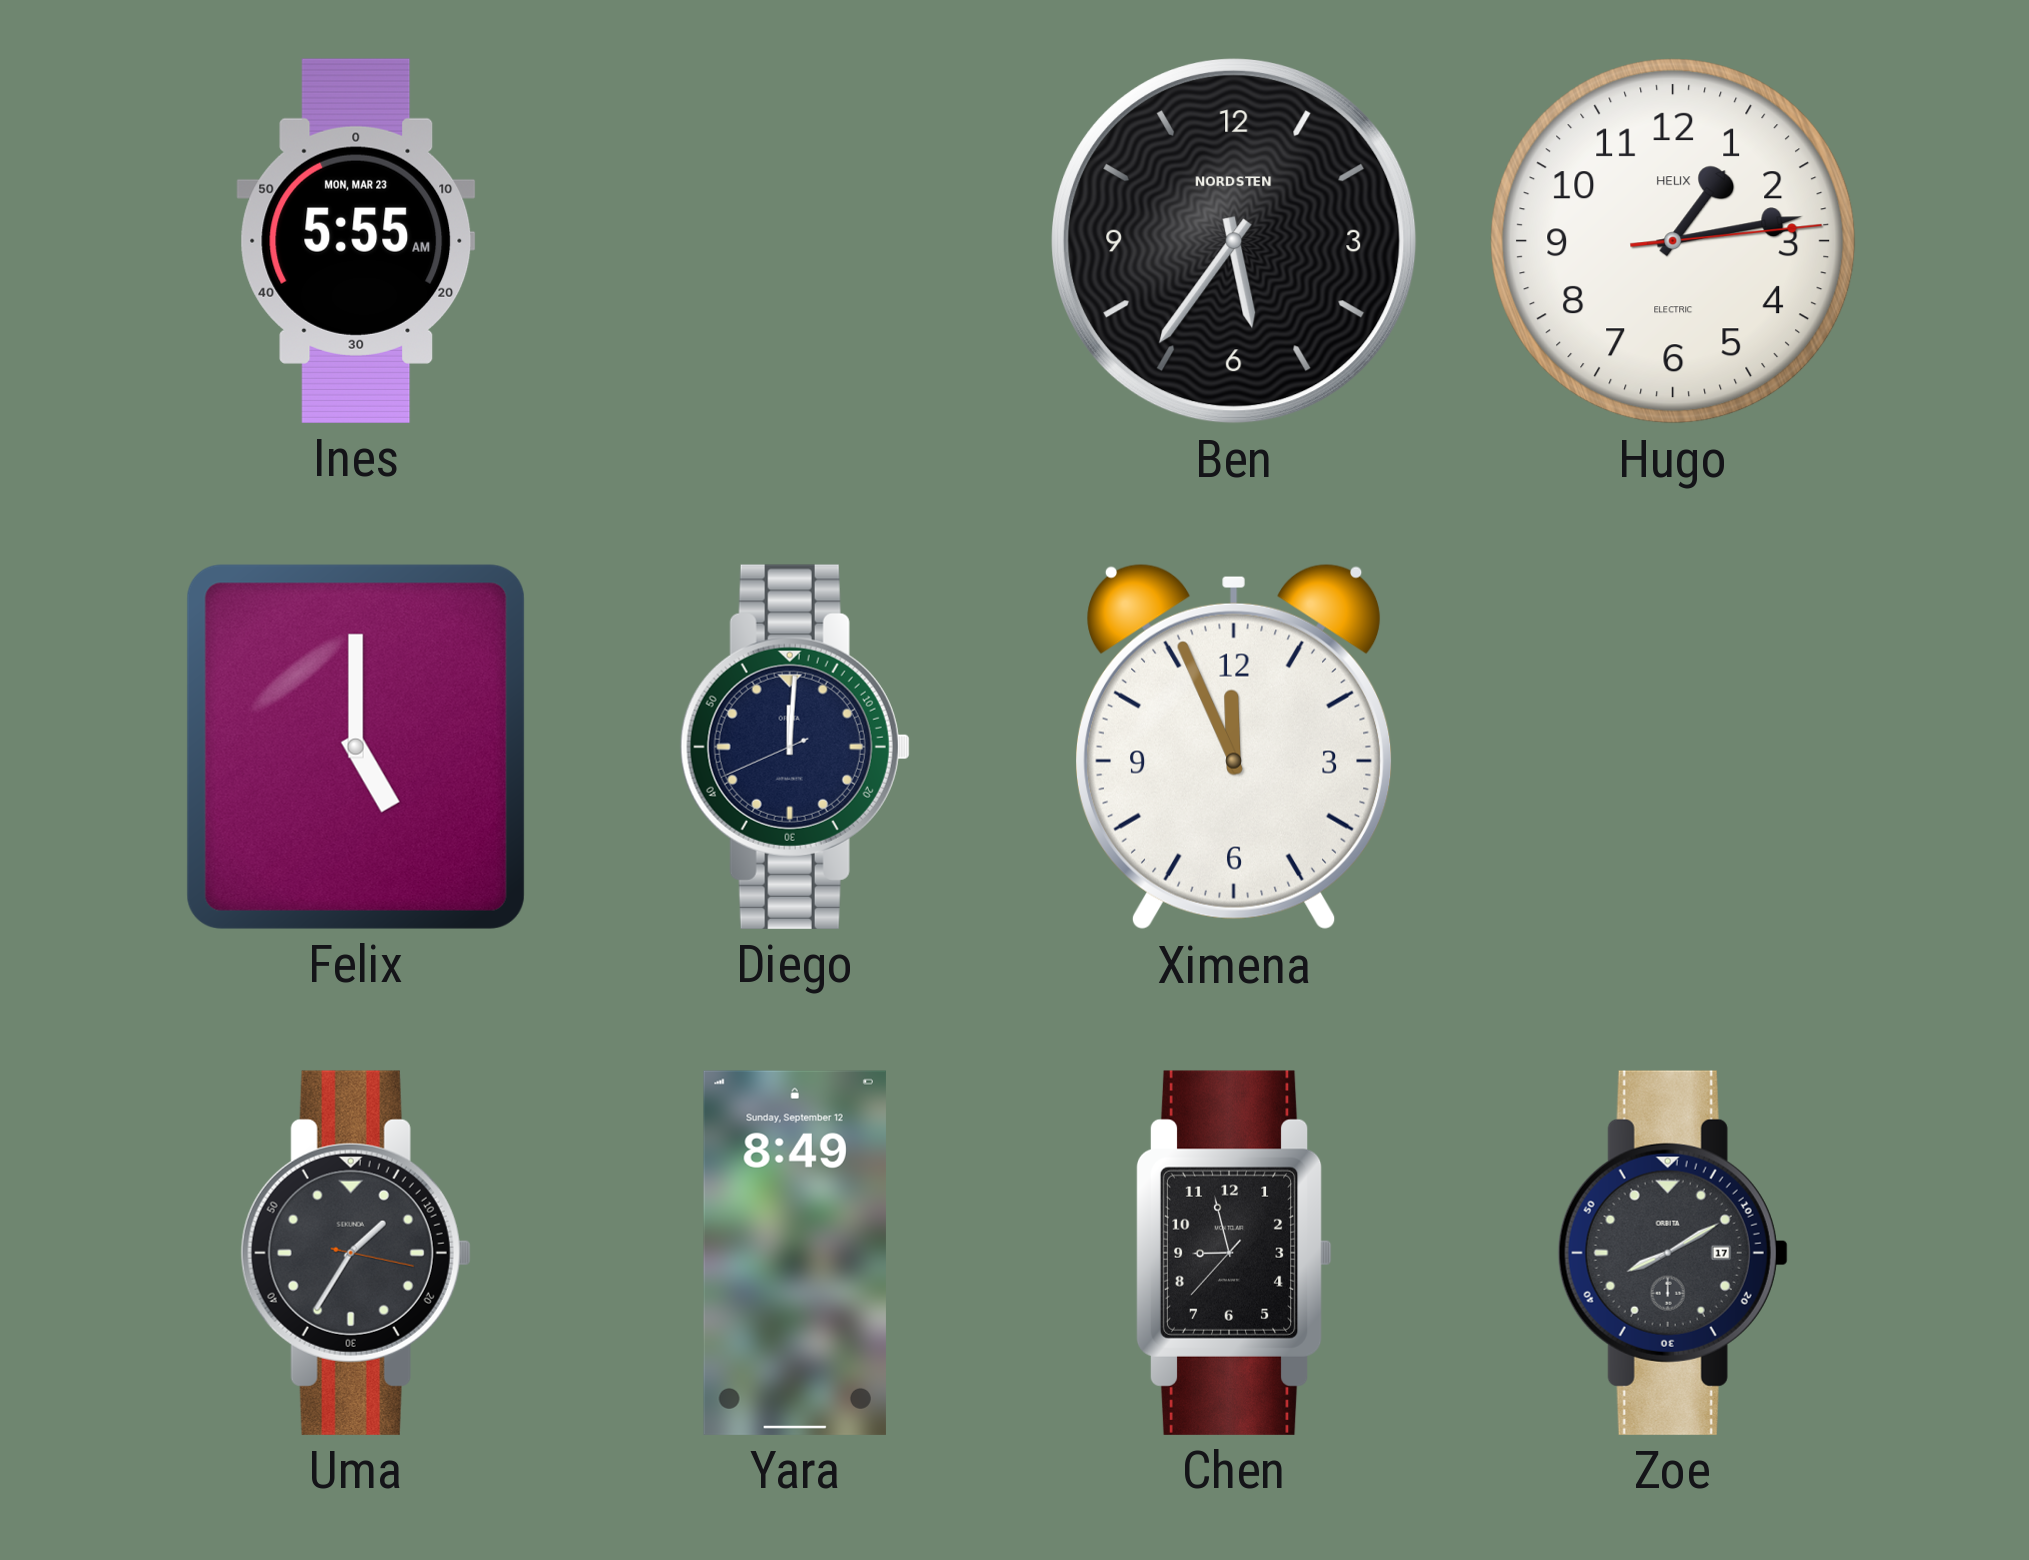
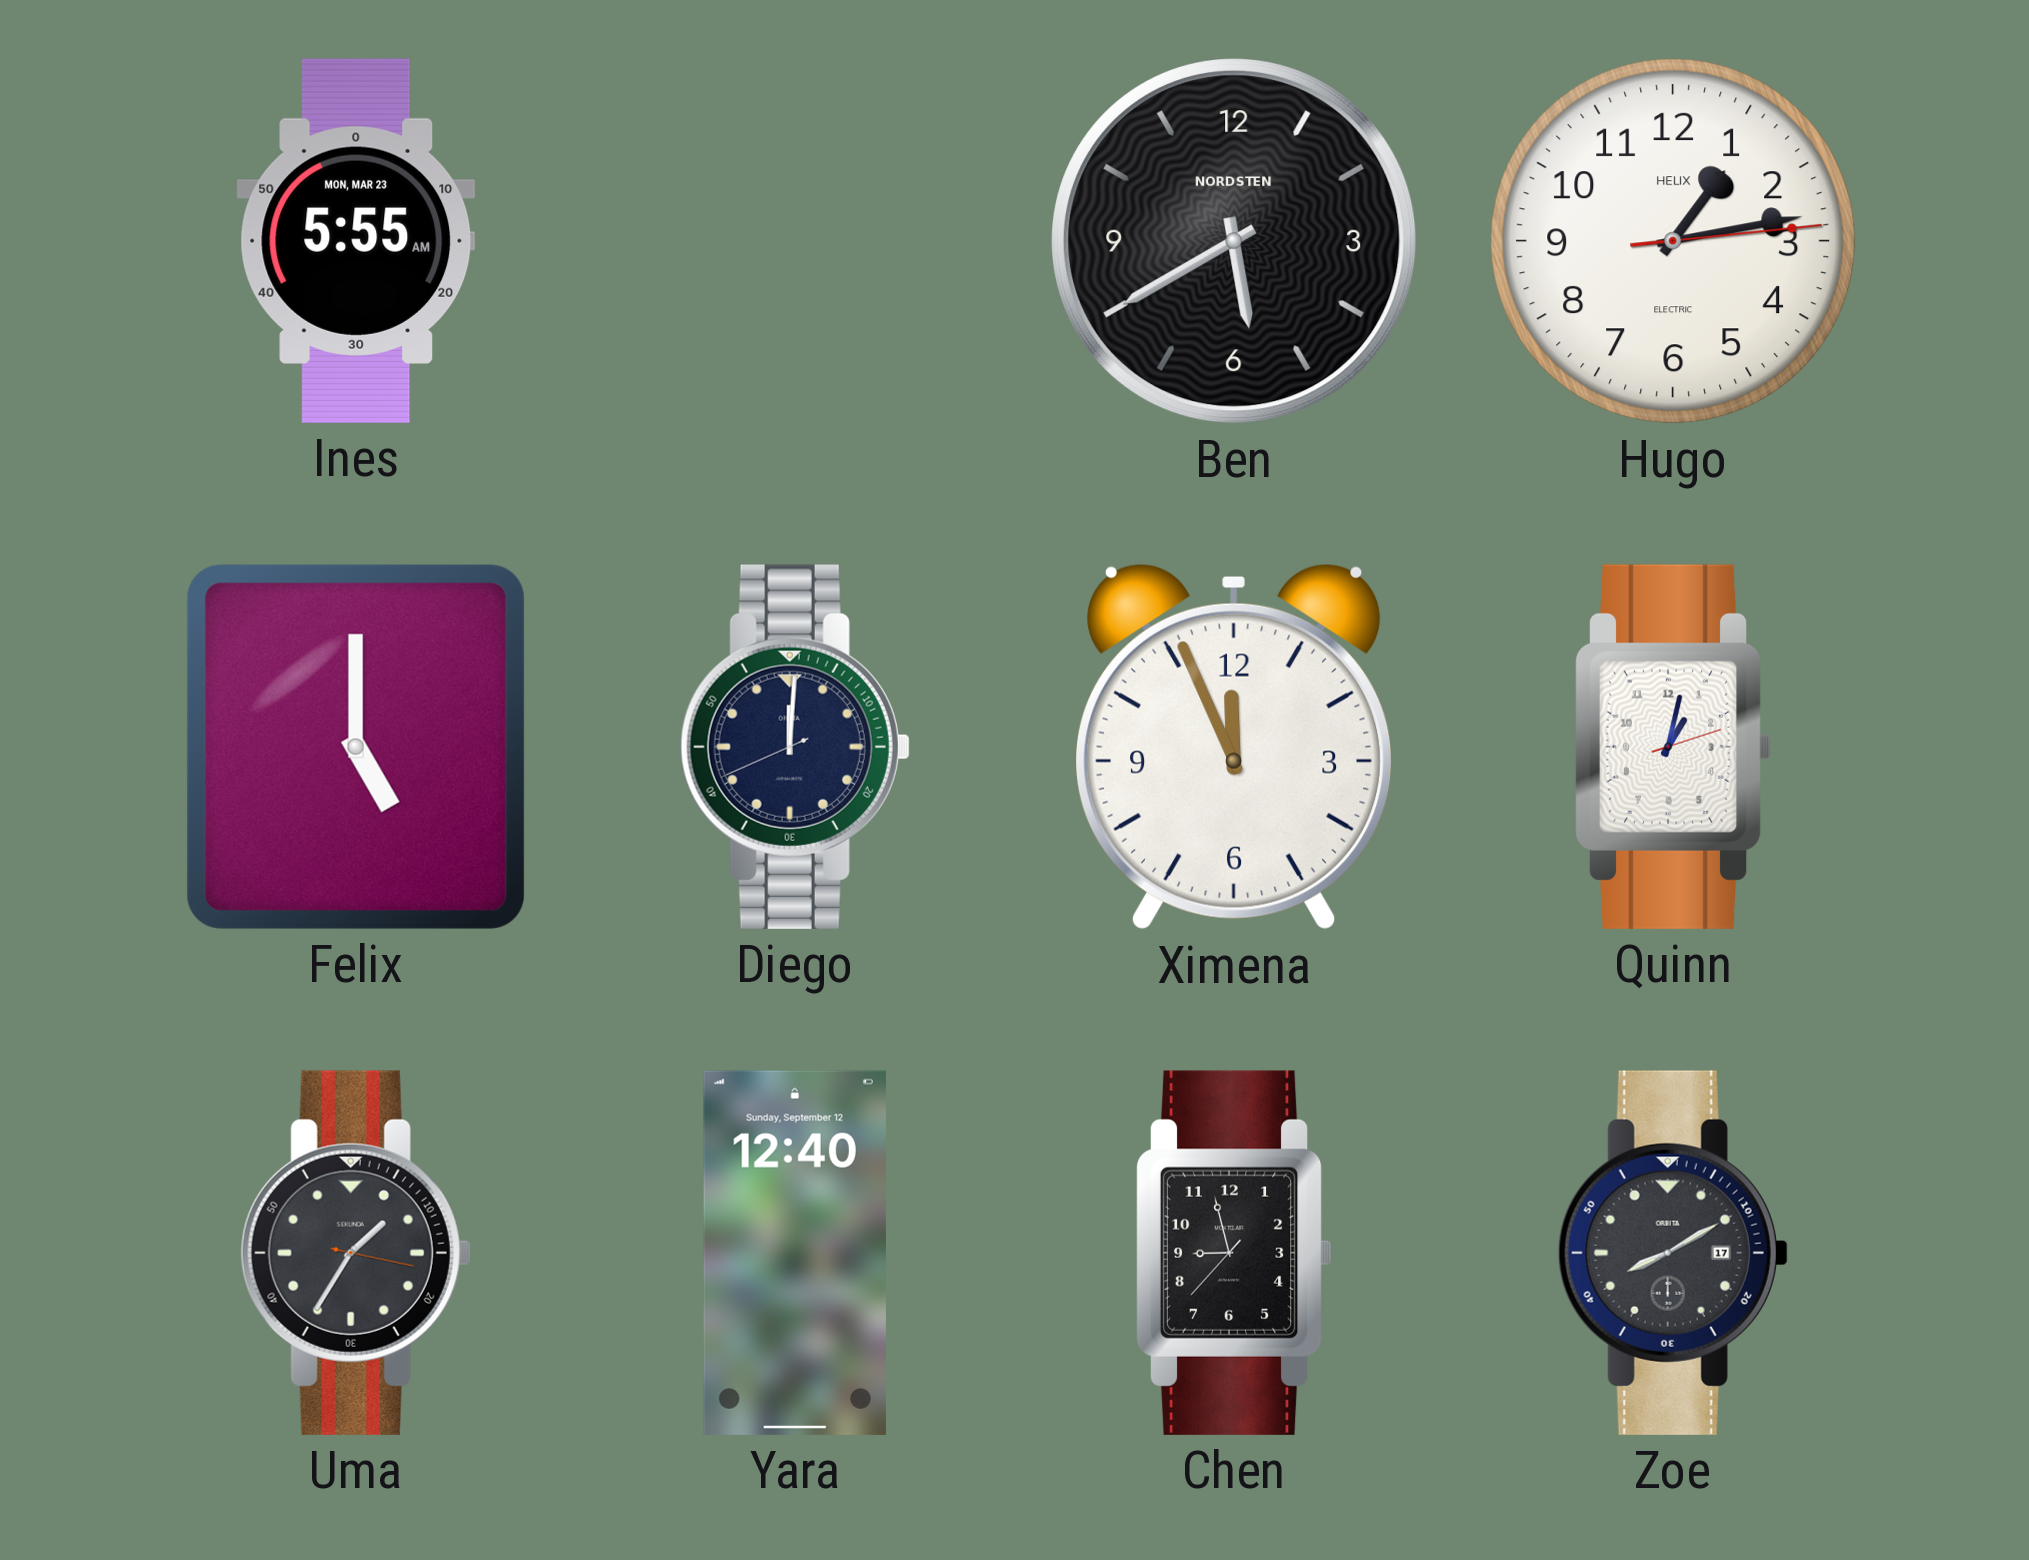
Ben: 5:36 -> 5:40 (1235, 242)
Quinn: none -> 1:02 (1673, 747)
Yara: 8:49 -> 12:40 (795, 1253)
